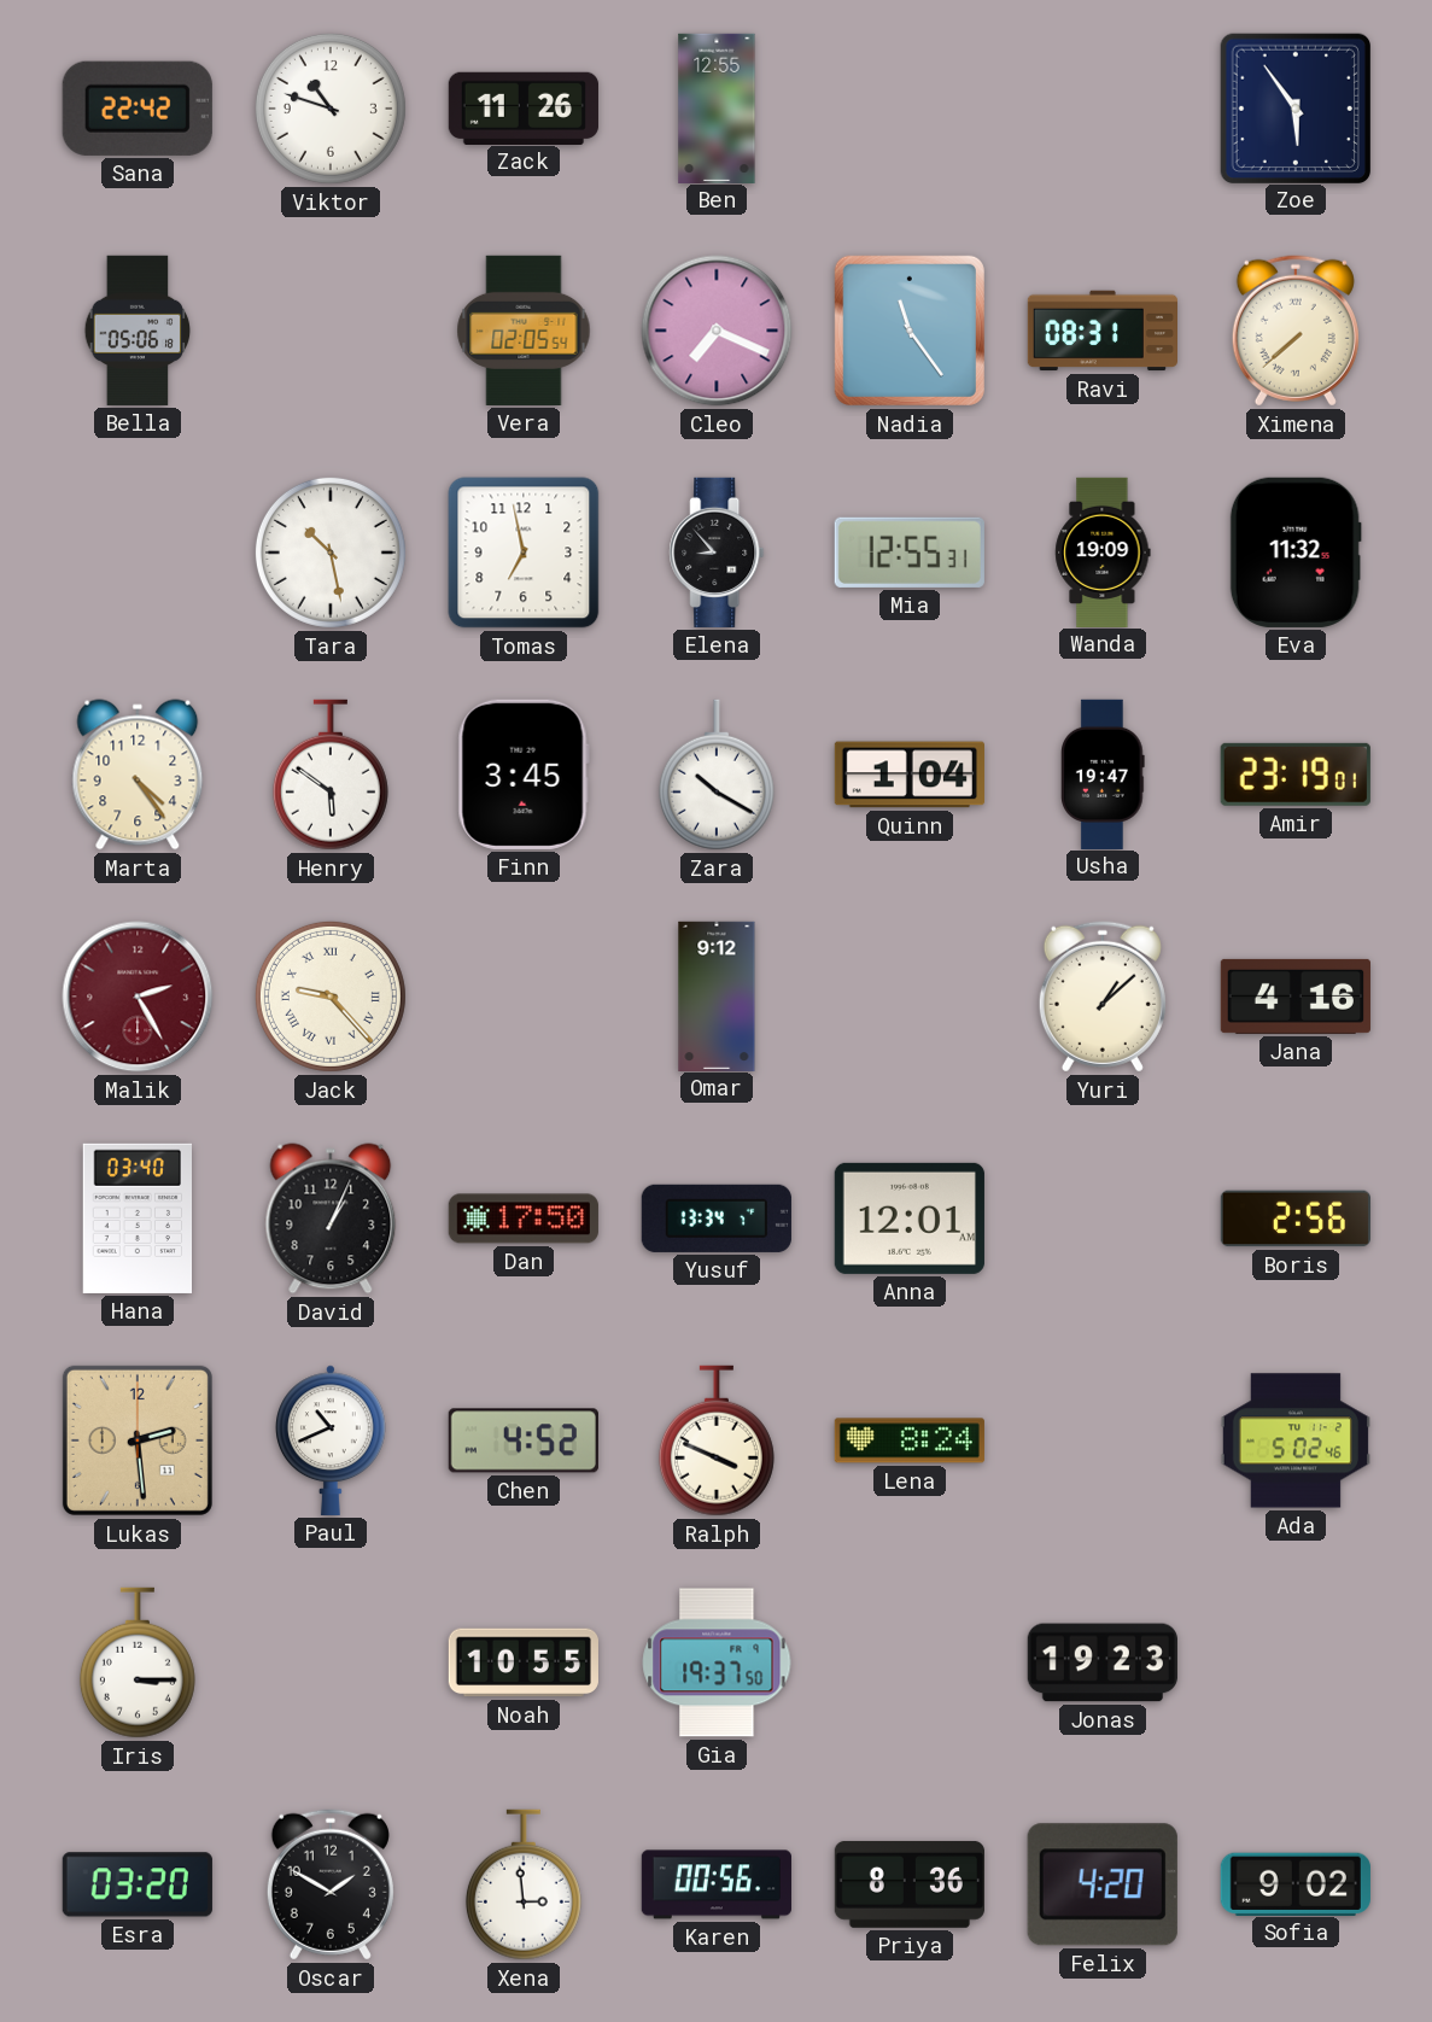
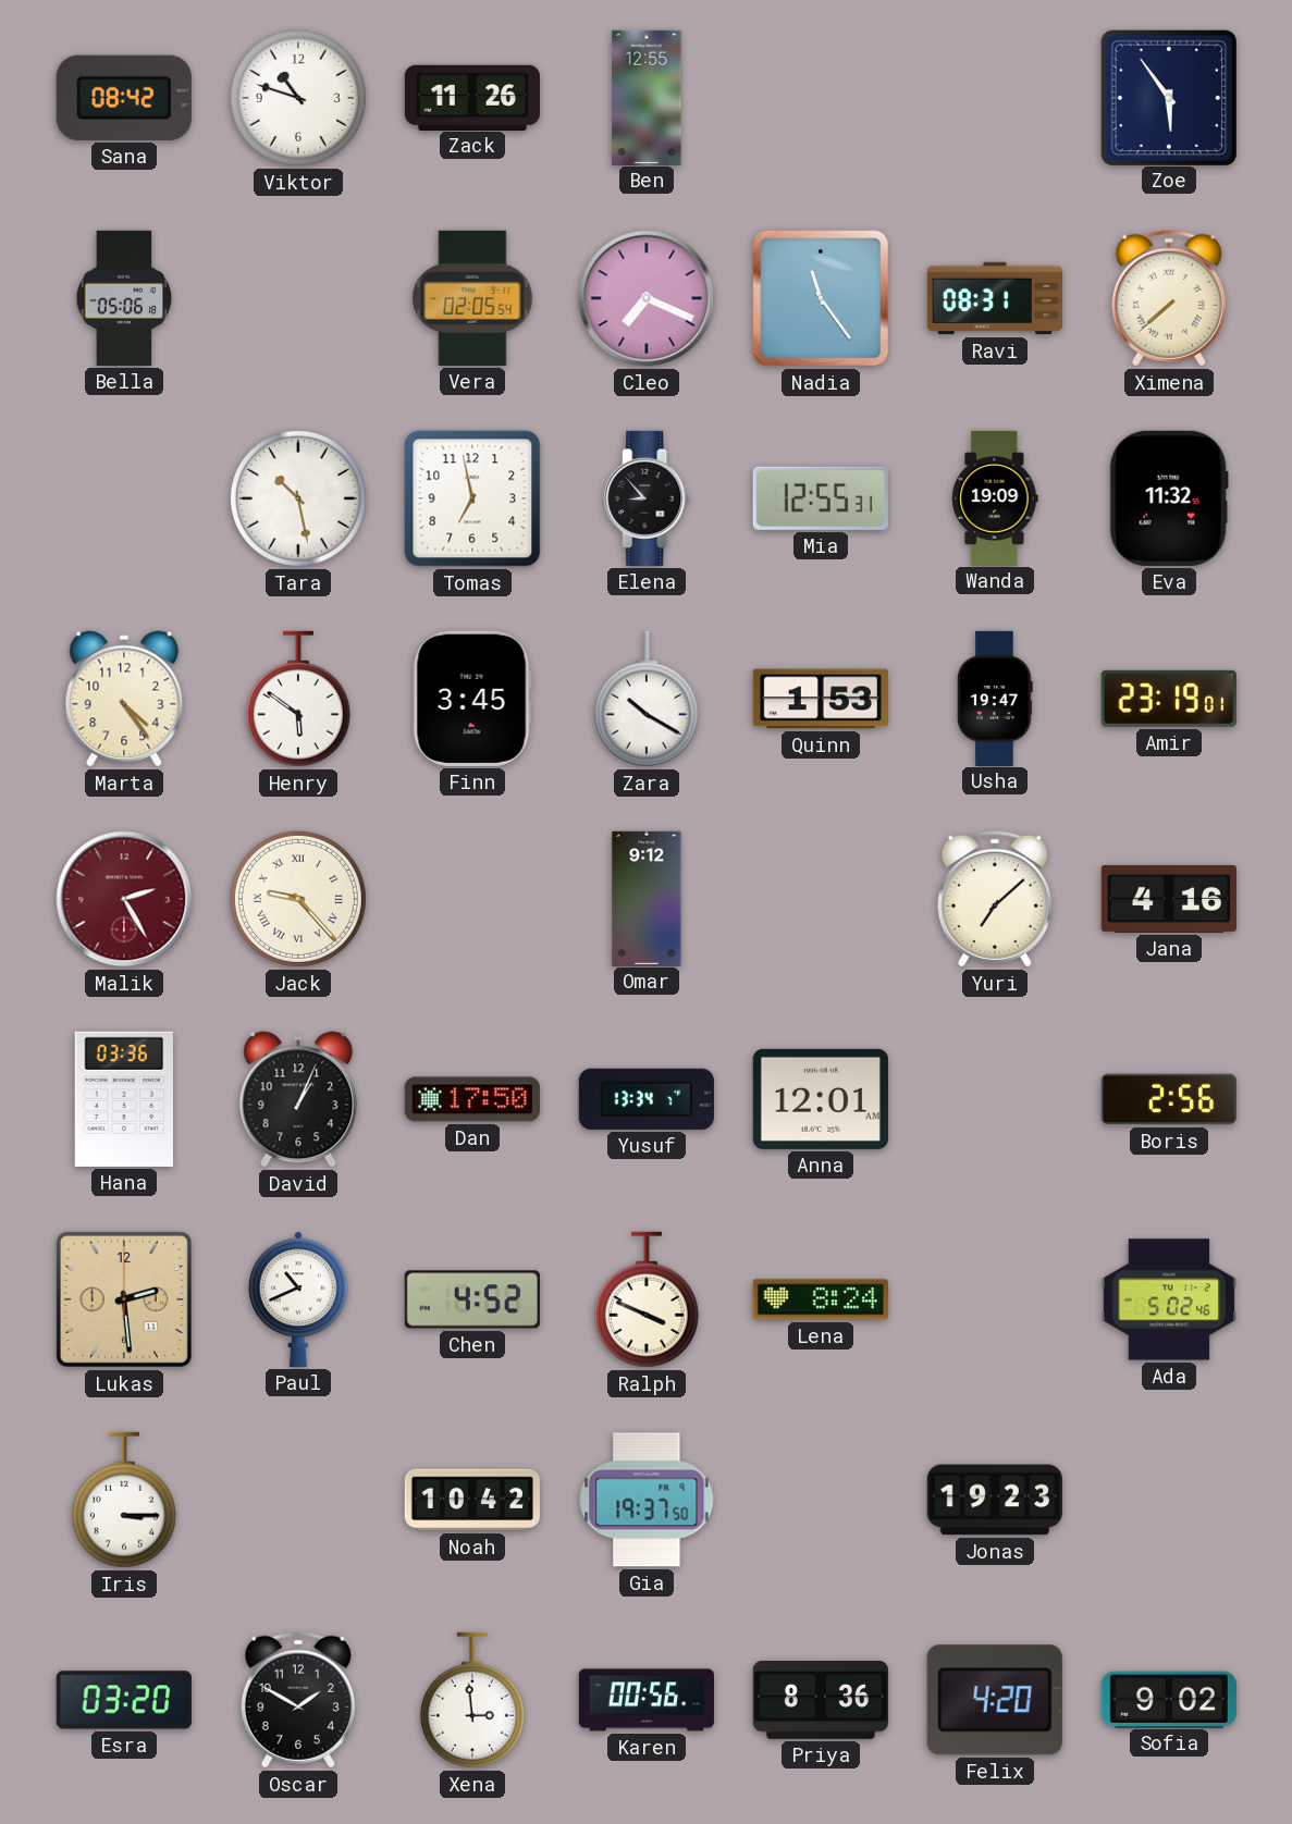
Sana: 22:42 -> 08:42 (124, 98)
Quinn: 1:04 -> 1:53 (821, 699)
Yuri: 1:08 -> 7:08 (995, 899)
Hana: 03:40 -> 03:36 (123, 1099)
Noah: 10:55 -> 10:42 (472, 1500)
